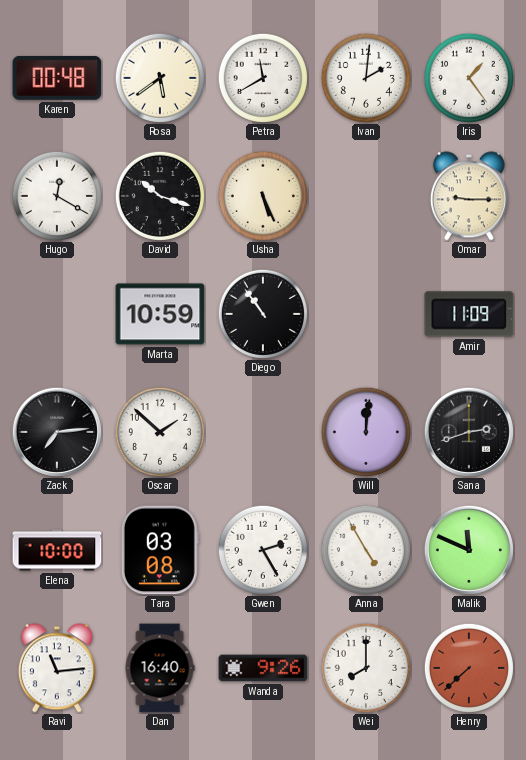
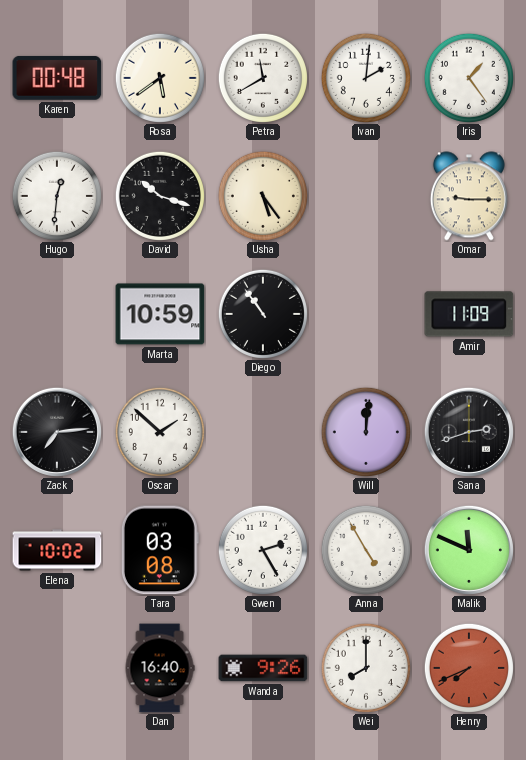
Hugo: 12:20 -> 12:31 (57, 196)
Usha: 5:26 -> 5:24 (263, 196)
Elena: 10:00 -> 10:02 (57, 550)
Ravi: 11:14 -> none (57, 668)
Henry: 7:38 -> 7:41 (469, 668)
